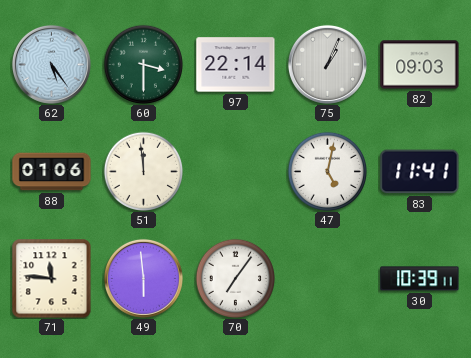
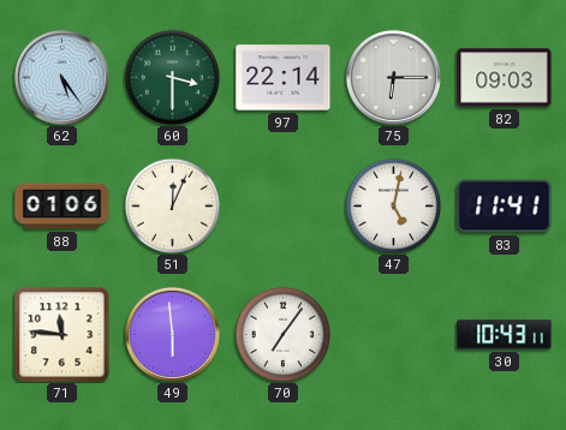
75: 1:04 -> 6:15 (393, 77)
51: 11:59 -> 12:04 (172, 205)
30: 10:39 -> 10:43 (505, 335)
